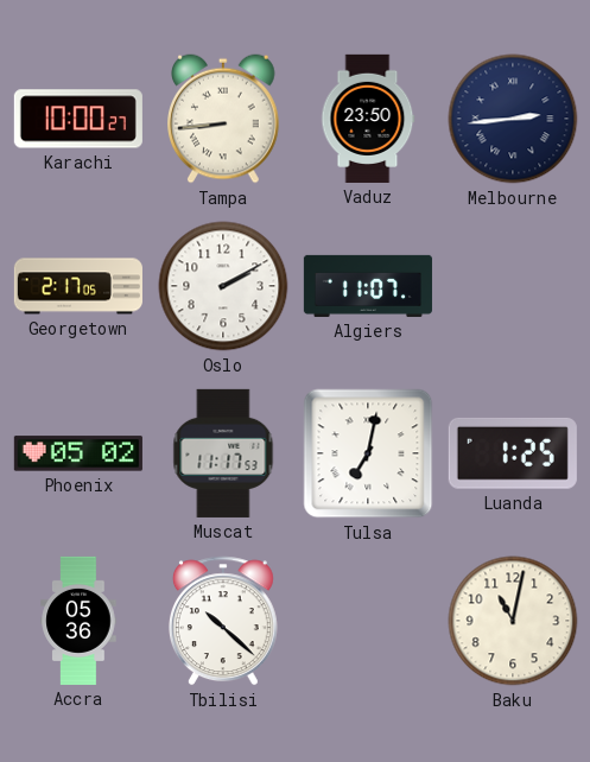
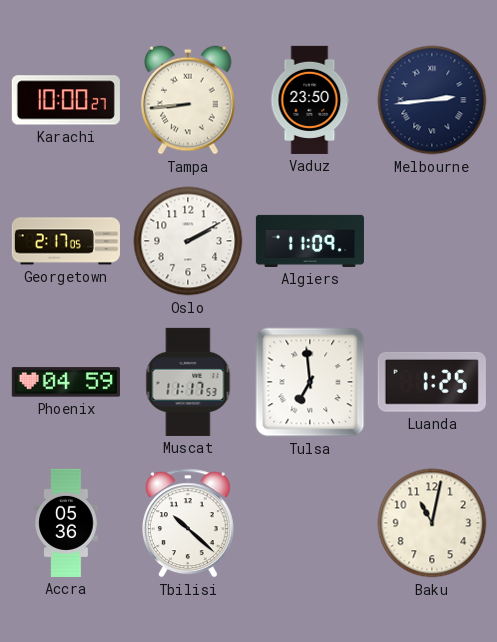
Algiers: 11:07 -> 11:09 (310, 241)
Phoenix: 05:02 -> 04:59 (66, 382)
Tulsa: 7:02 -> 6:59 (310, 382)
